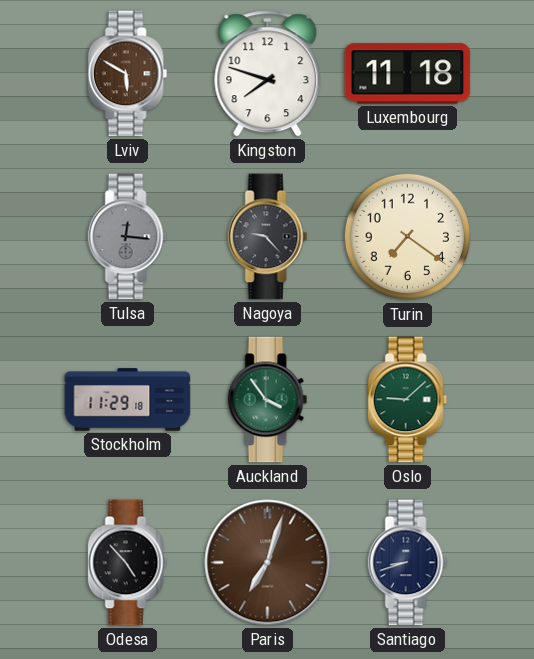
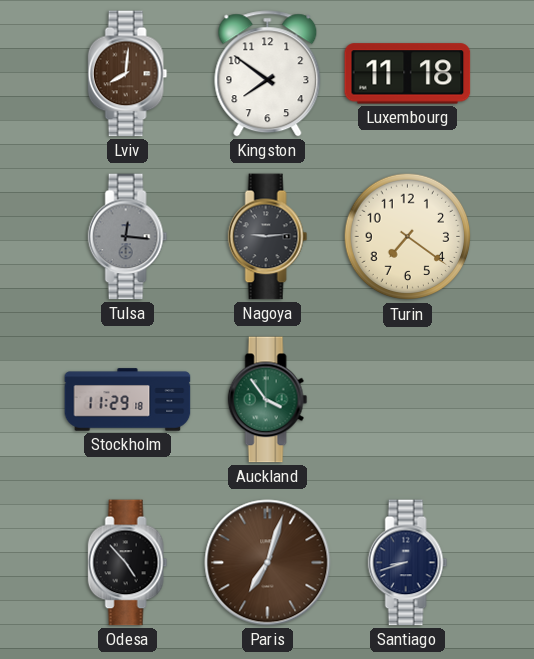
Lviv: 5:50 -> 8:01 (128, 74)
Kingston: 7:48 -> 7:51 (268, 74)
Nagoya: 9:23 -> 9:14 (268, 237)
Oslo: 9:08 -> none (408, 400)
